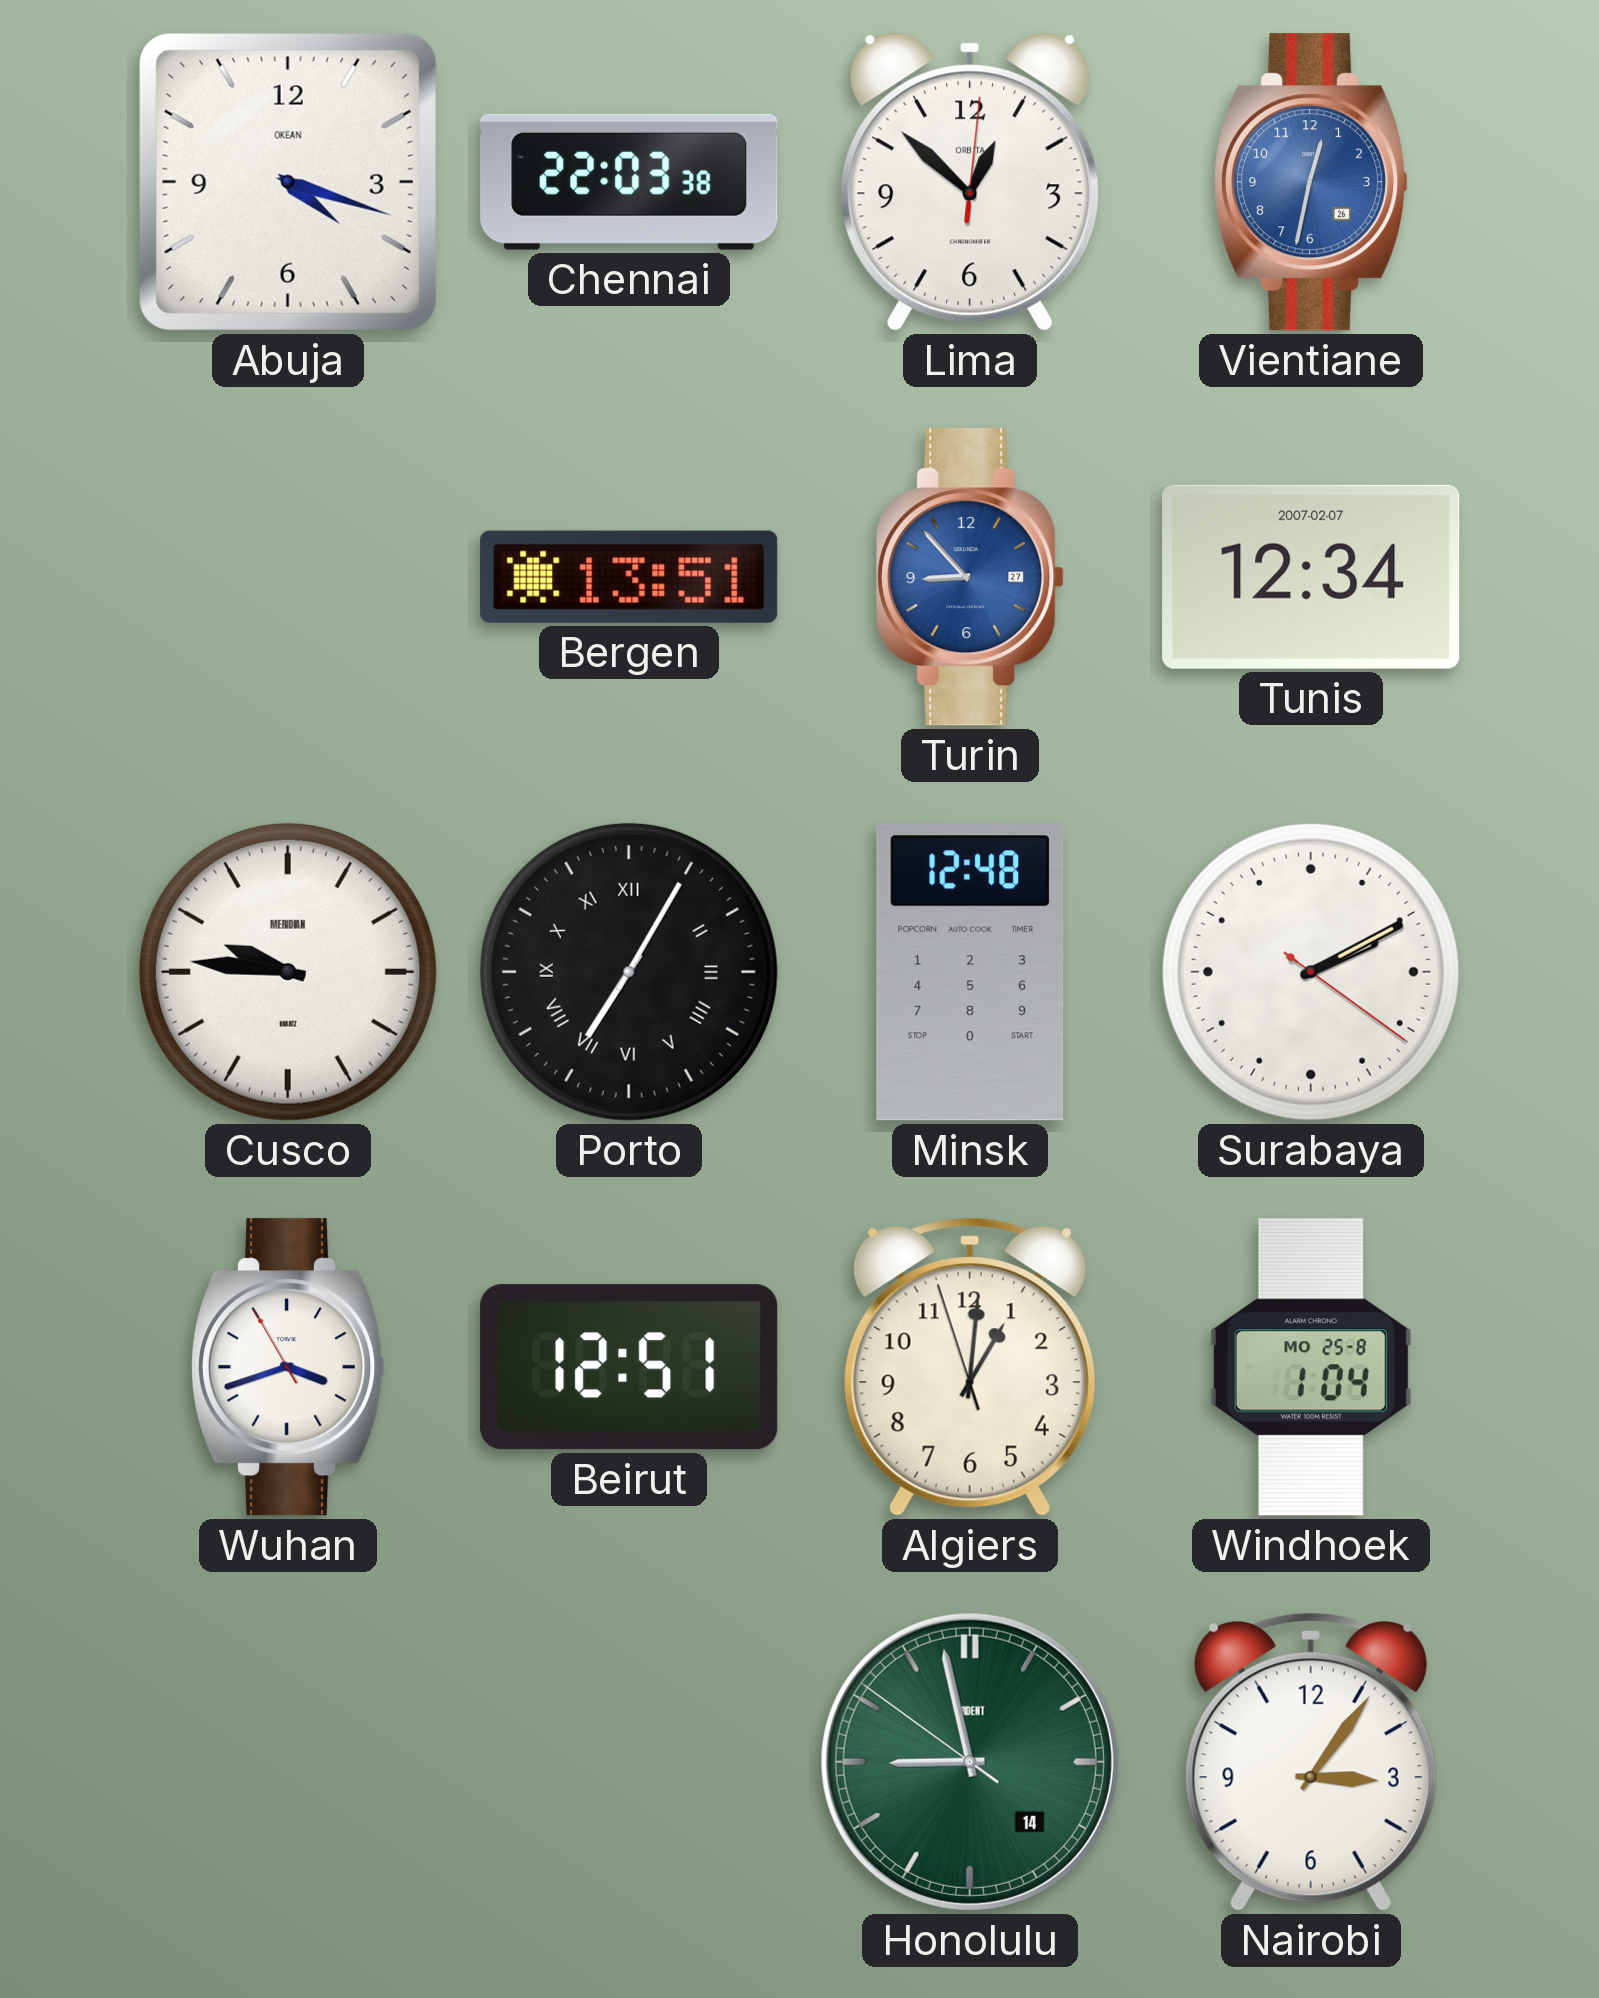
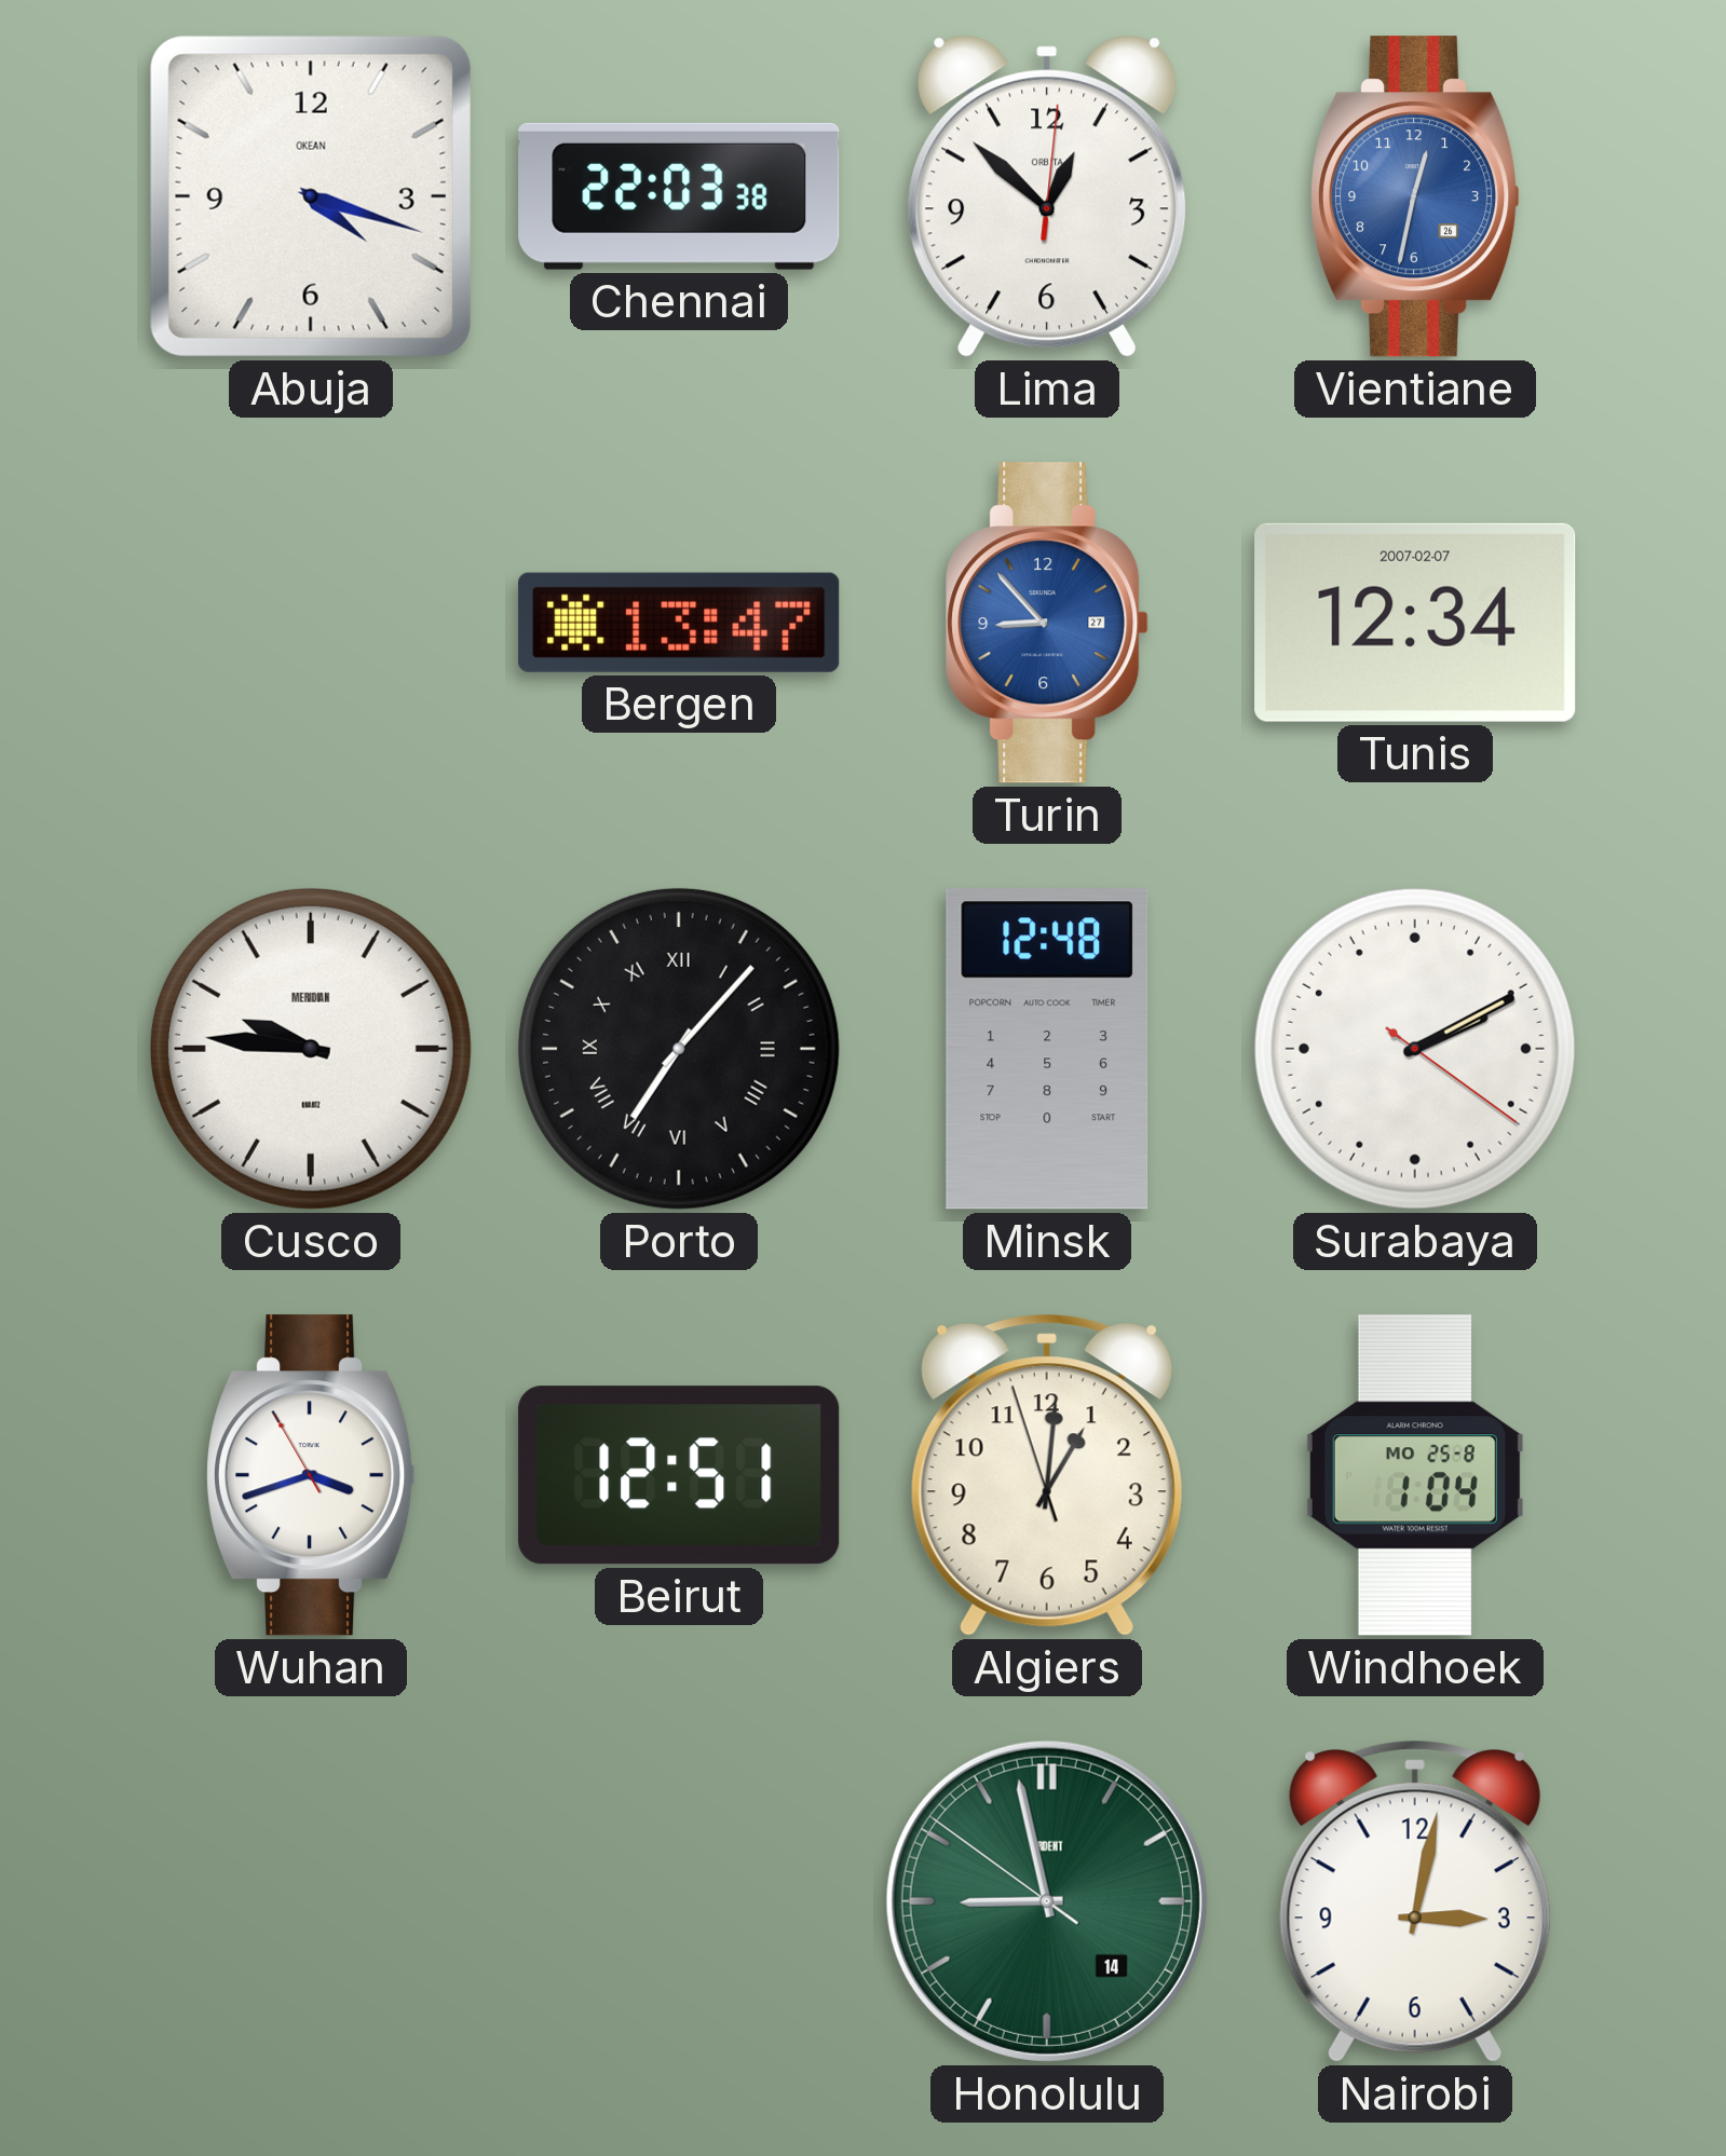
Bergen: 13:51 -> 13:47 (679, 623)
Porto: 7:05 -> 7:07 (679, 1049)
Nairobi: 3:06 -> 3:02 (1415, 1901)
